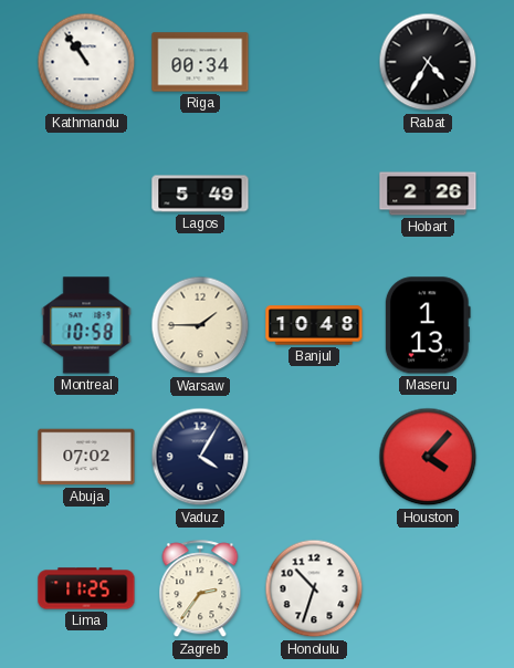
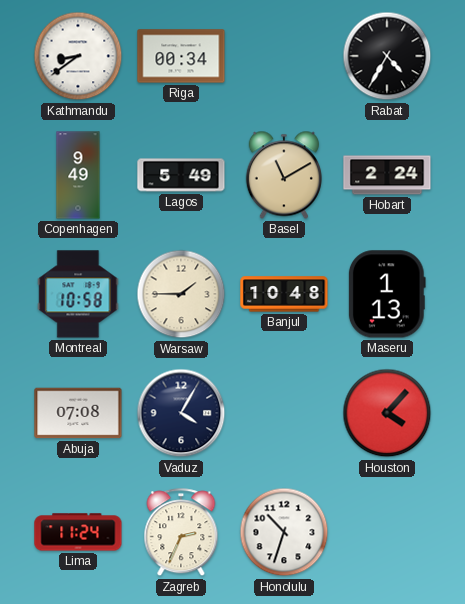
Kathmandu: 10:54 -> 8:39 (78, 56)
Copenhagen: none -> 9:49 (78, 175)
Basel: none -> 11:10 (284, 175)
Hobart: 2:26 -> 2:24 (387, 175)
Abuja: 07:02 -> 07:08 (78, 413)
Lima: 11:25 -> 11:24 (78, 532)
Zagreb: 2:36 -> 2:34 (181, 533)
